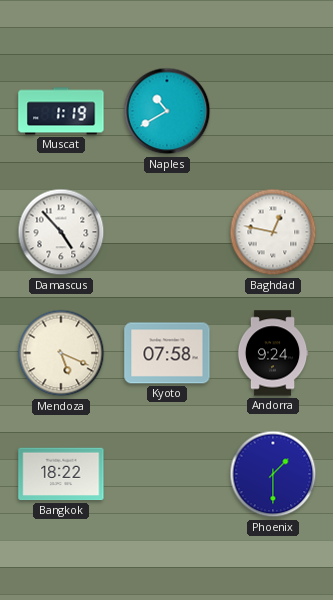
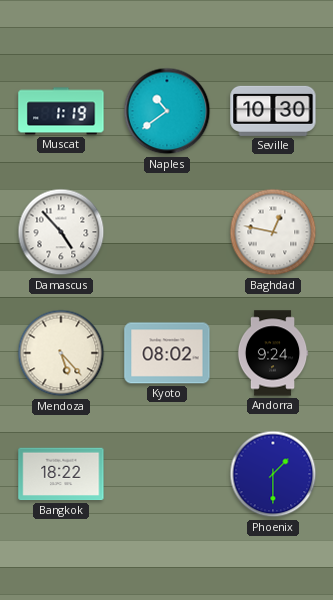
Naples: 10:40 -> 10:39 (167, 111)
Seville: none -> 10:30 (273, 111)
Mendoza: 5:19 -> 5:23 (61, 353)
Kyoto: 07:58 -> 08:02 (167, 353)
